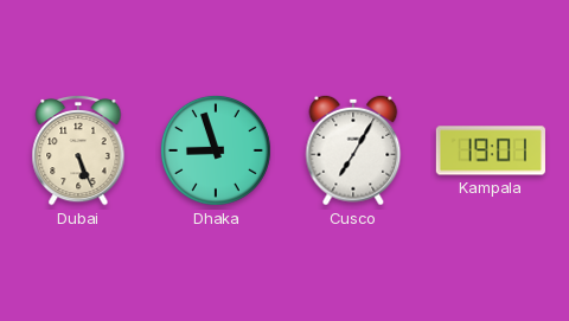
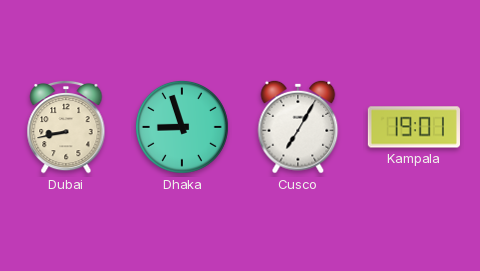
Dubai: 5:26 -> 8:43 (66, 127)
